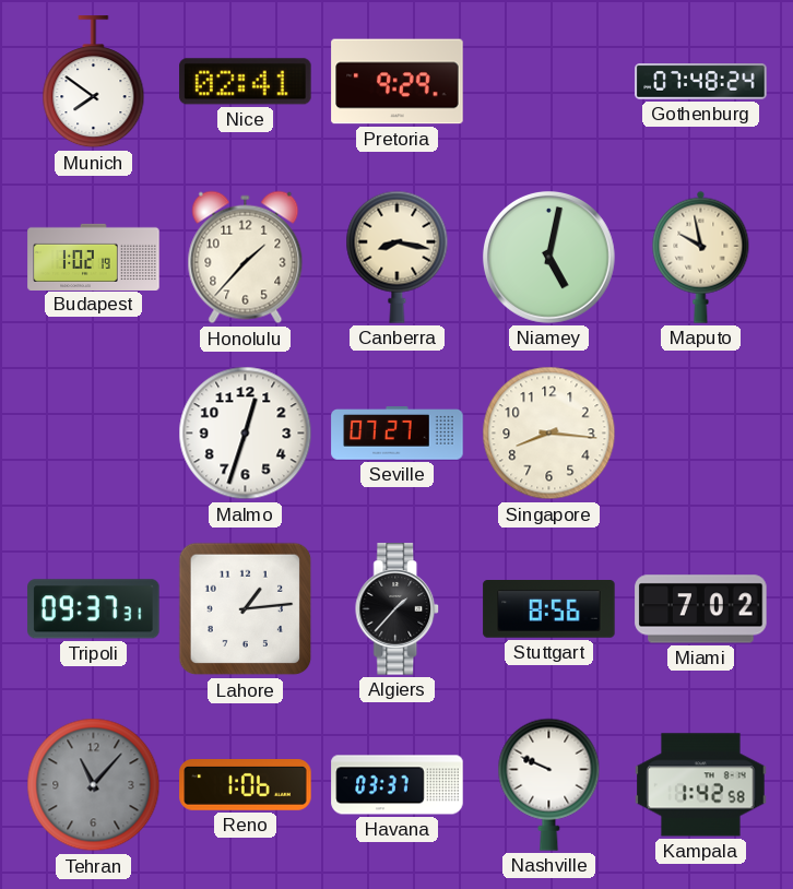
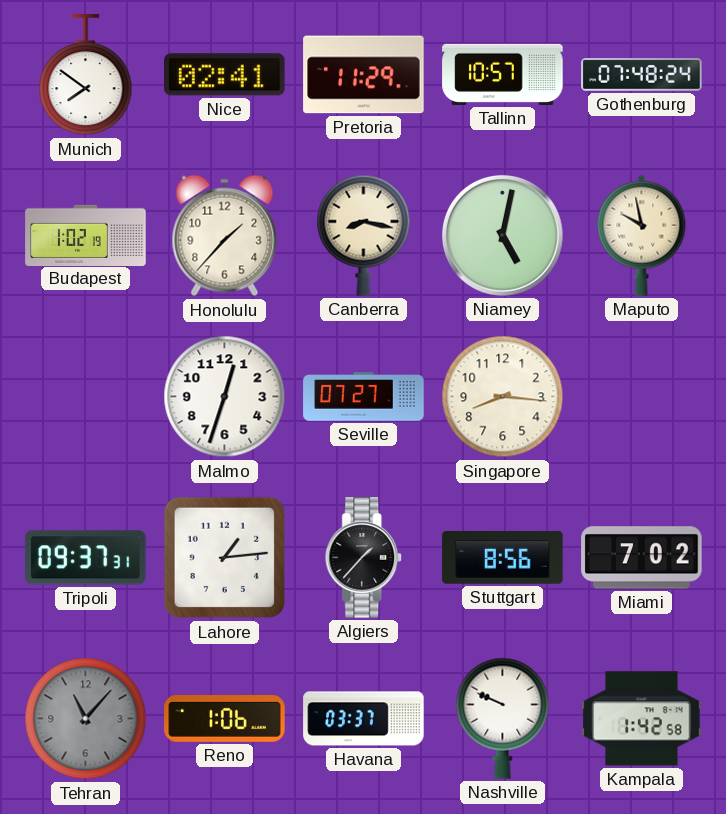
Pretoria: 9:29 -> 11:29 (364, 75)
Tallinn: none -> 10:57 (503, 74)
